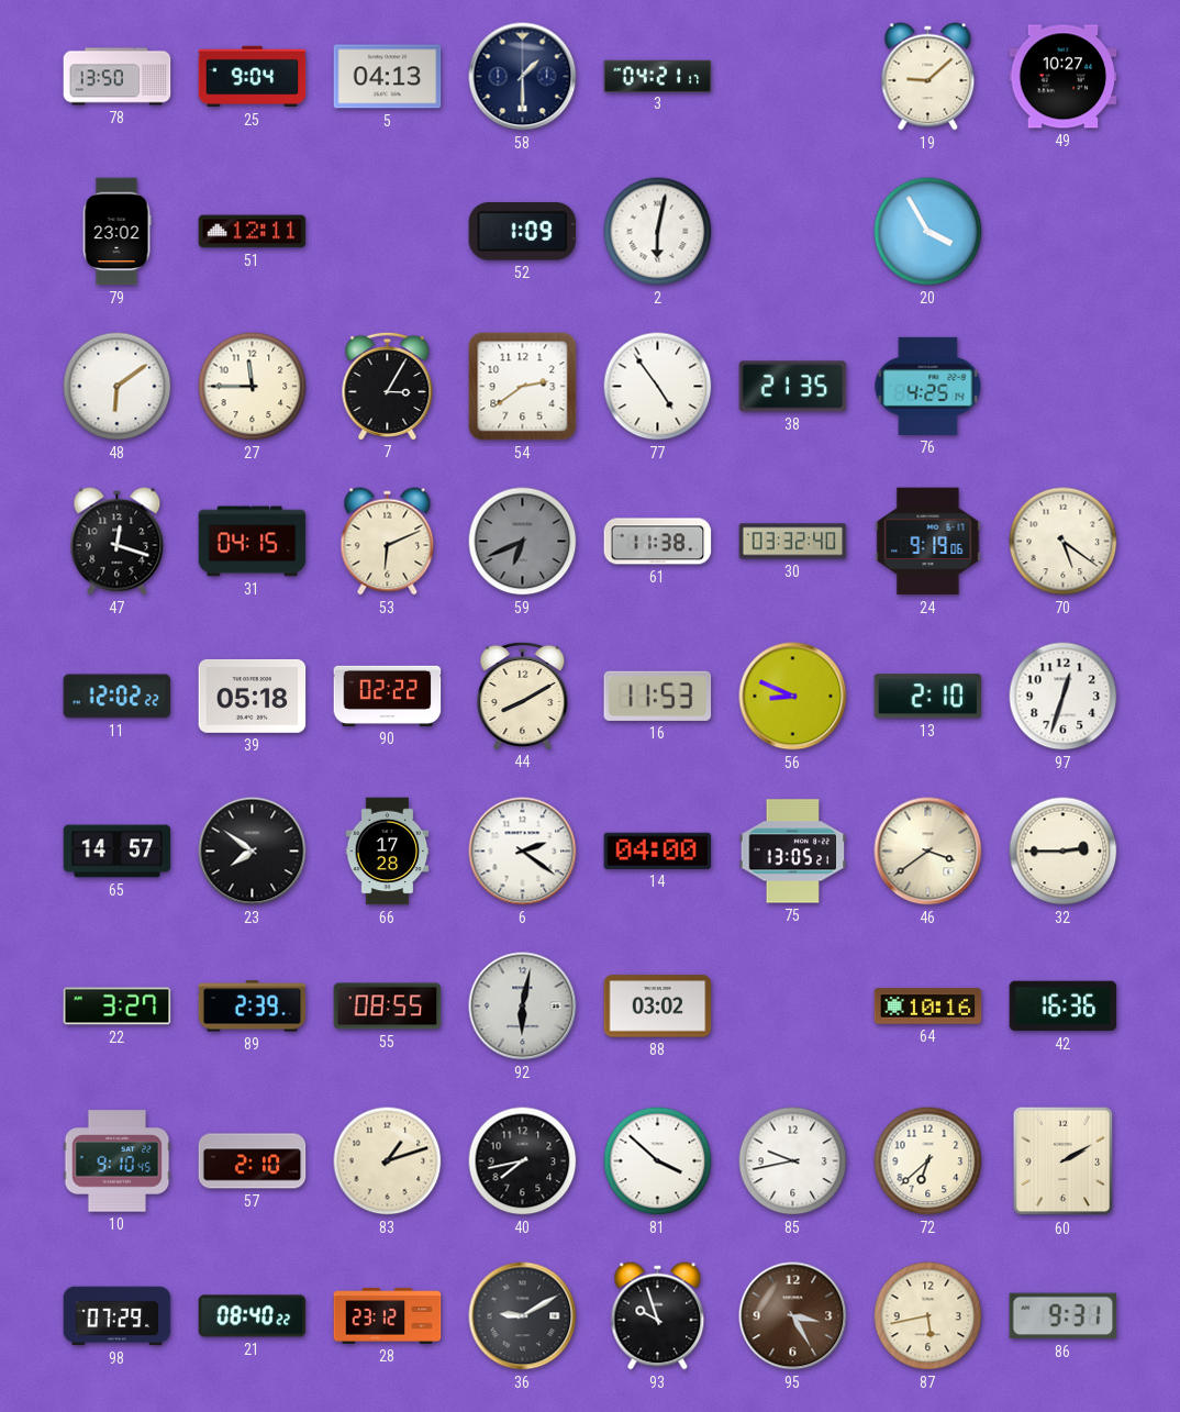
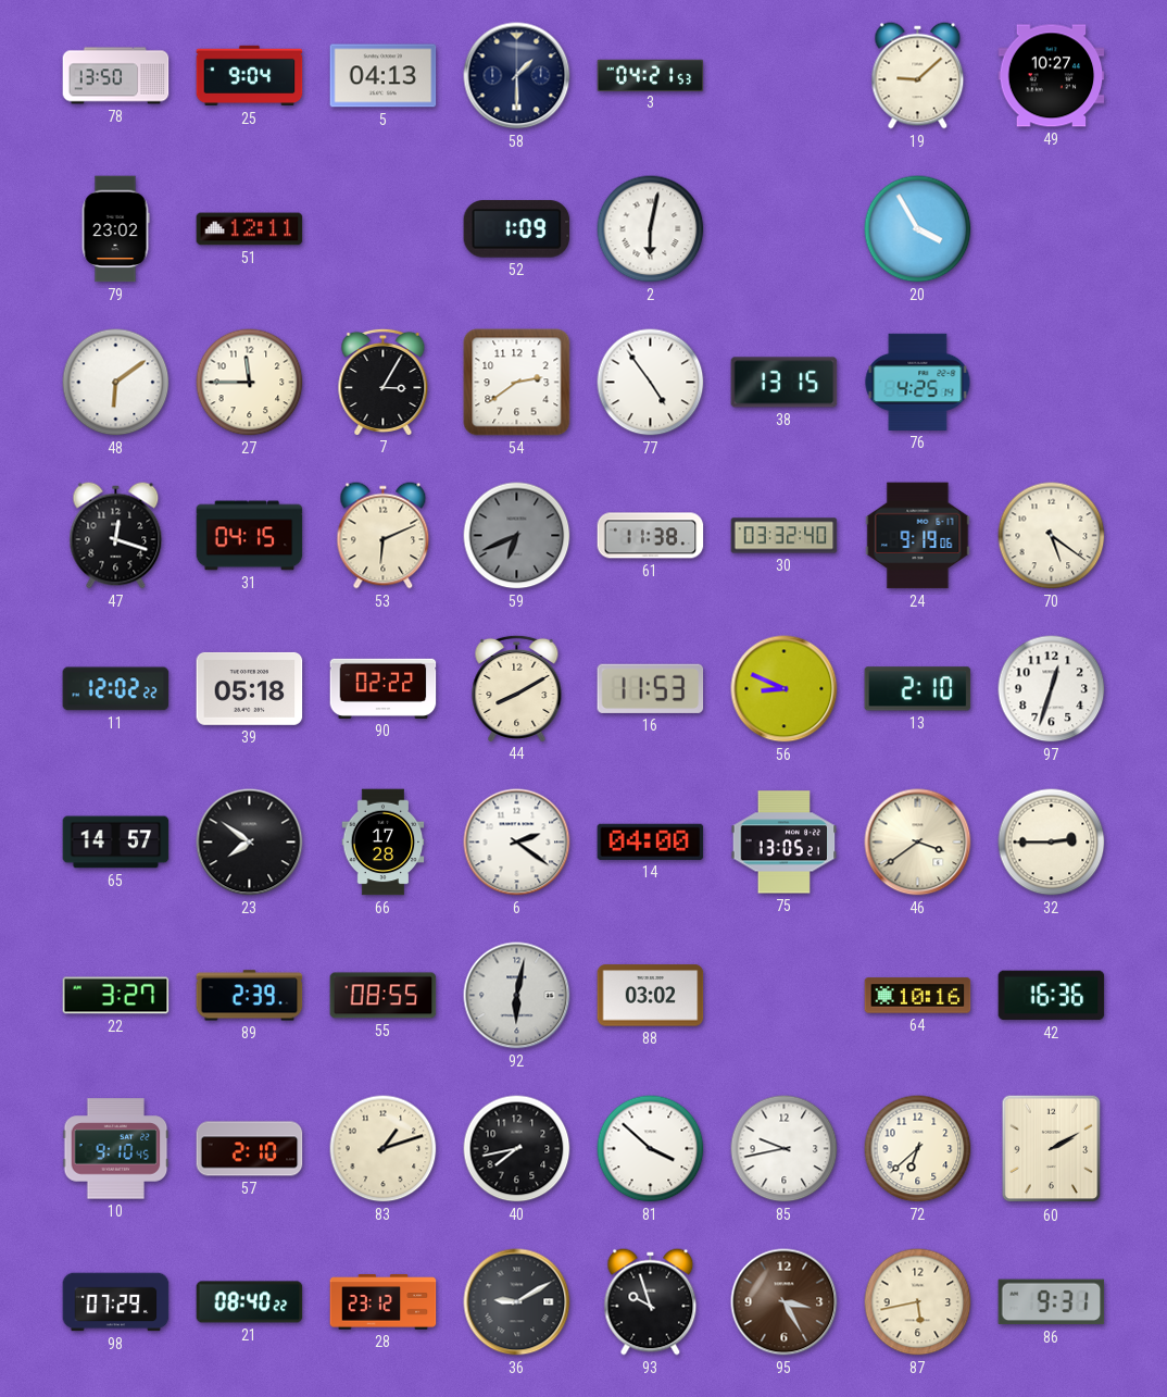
3: 04:21:17 -> 04:21:53 (651, 75)
38: 21:35 -> 13:15 (785, 383)
